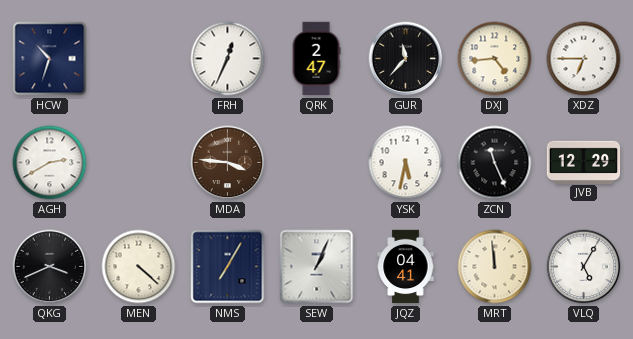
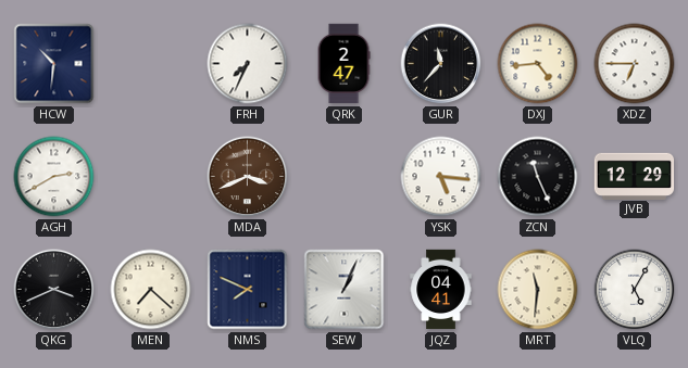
HCW: 10:33 -> 10:31 (54, 64)
FRH: 12:34 -> 7:34 (248, 64)
MDA: 3:46 -> 3:41 (248, 177)
YSK: 5:32 -> 5:16 (441, 177)
MEN: 4:22 -> 7:22 (151, 290)
NMS: 7:05 -> 7:49 (248, 290)
MRT: 11:59 -> 11:31 (538, 290)
